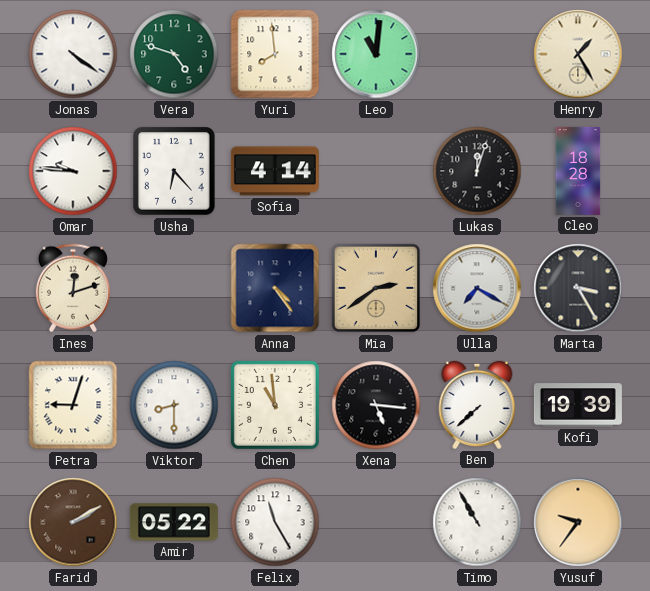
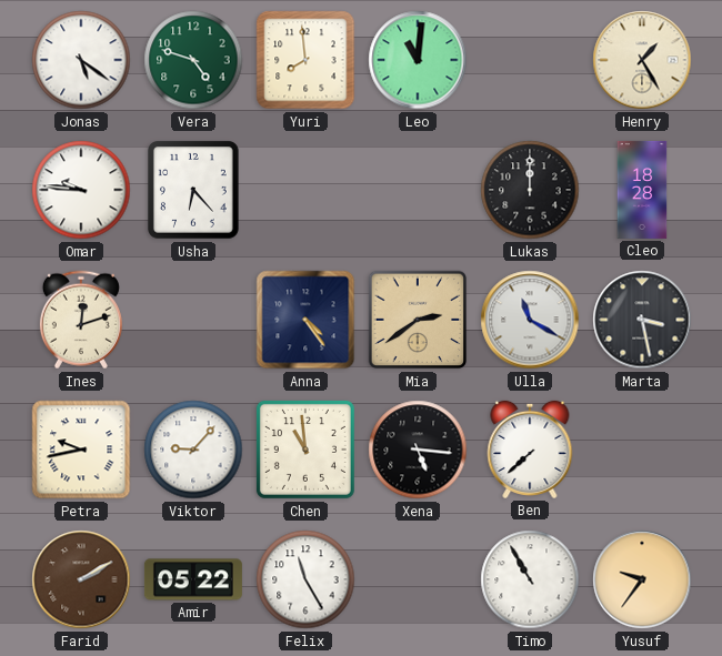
Jonas: 4:21 -> 5:21 (81, 60)
Sofia: 4:14 -> none (275, 171)
Lukas: 12:03 -> 12:00 (530, 190)
Ulla: 7:20 -> 11:20 (530, 320)
Marta: 3:25 -> 3:28 (642, 320)
Petra: 9:03 -> 9:43 (81, 450)
Viktor: 8:30 -> 9:07 (193, 450)
Kofi: 19:39 -> none (578, 405)
